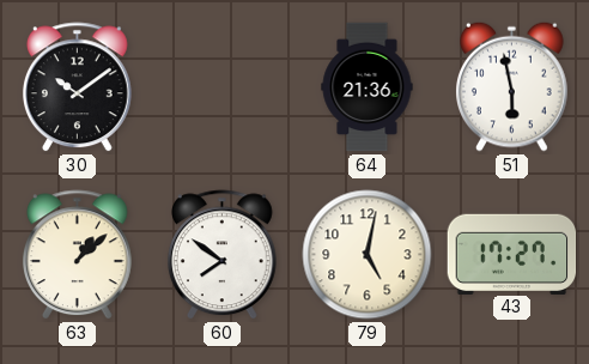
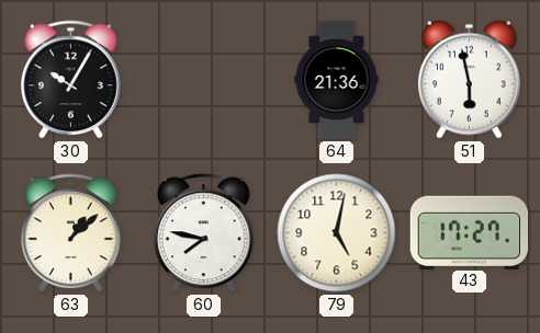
30: 10:09 -> 10:05 (70, 80)
60: 7:51 -> 7:47 (203, 233)
